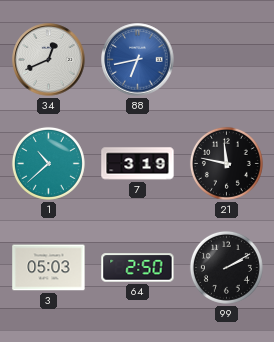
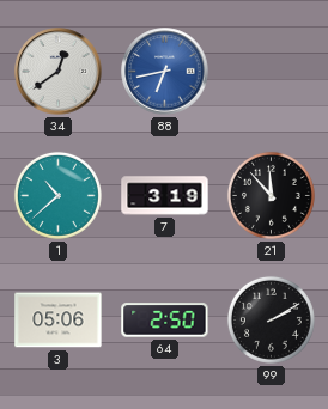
34: 12:41 -> 12:39 (59, 72)
21: 11:47 -> 11:53 (271, 195)
3: 05:03 -> 05:06 (59, 321)
